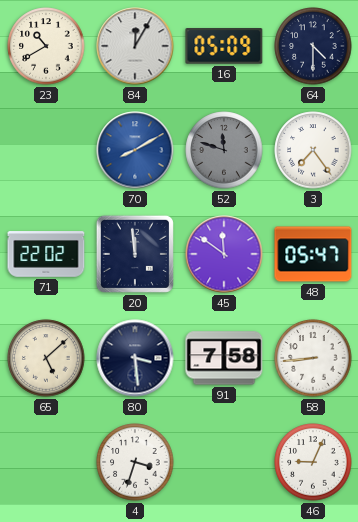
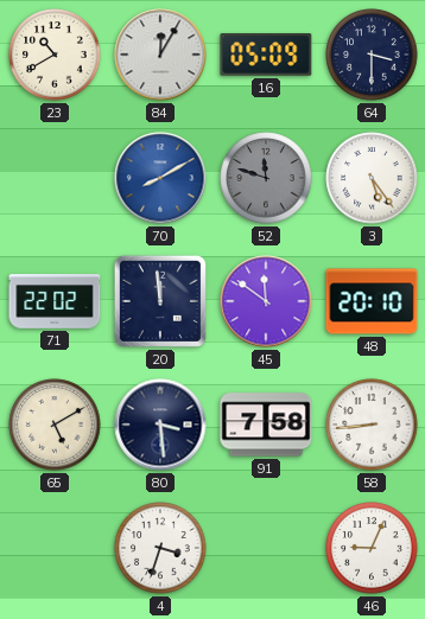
64: 4:30 -> 3:30 (372, 55)
3: 7:24 -> 5:24 (372, 178)
48: 05:47 -> 20:10 (372, 301)
65: 5:08 -> 5:10 (55, 425)
